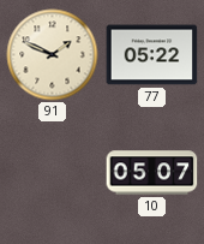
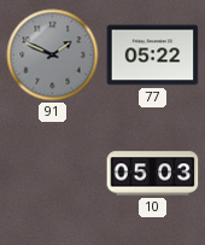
91 dial: cream -> grey (53, 56)
10: 05:07 -> 05:03 (153, 174)
